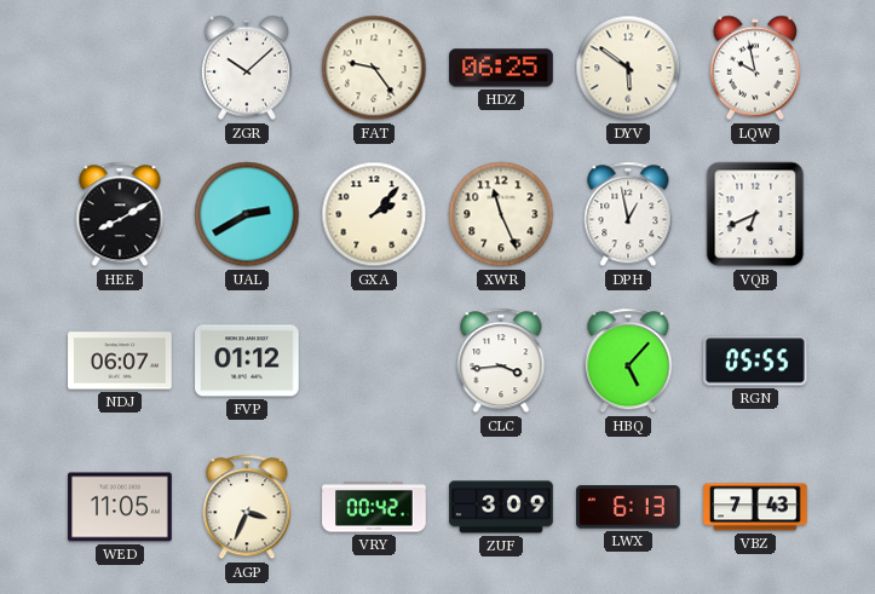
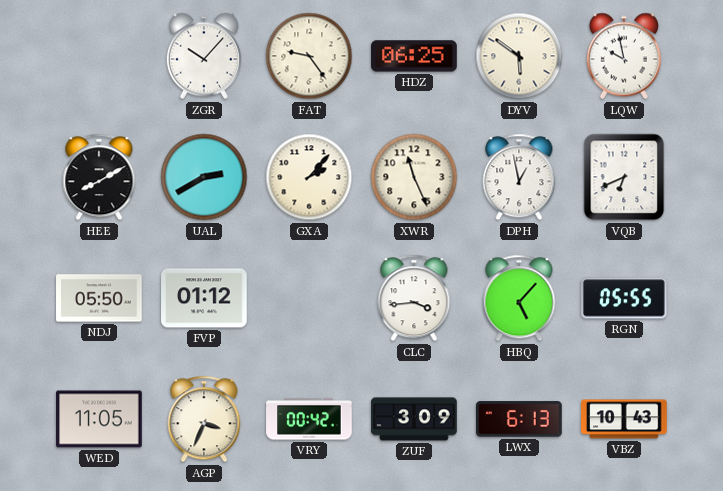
ZGR: 10:08 -> 10:07 (204, 56)
NDJ: 06:07 -> 05:50 (99, 298)
VBZ: 7:43 -> 10:43 (624, 419)
